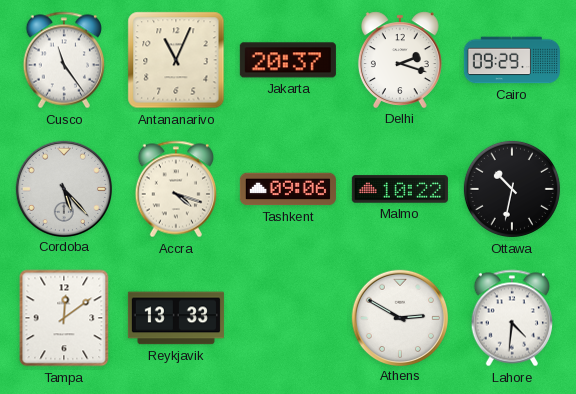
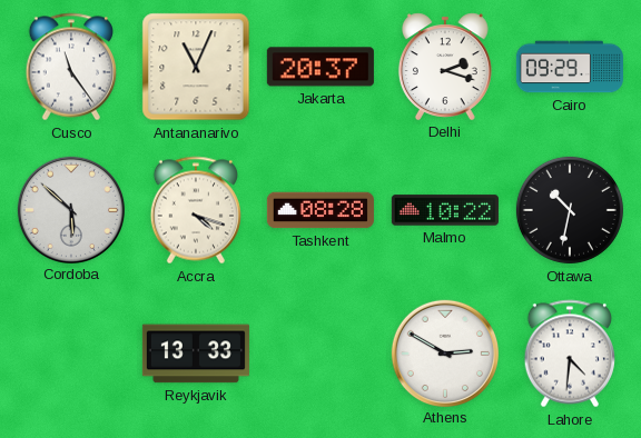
Cordoba: 5:23 -> 5:52 (70, 209)
Tashkent: 09:06 -> 08:28 (320, 210)
Tampa: 12:09 -> none (64, 318)
